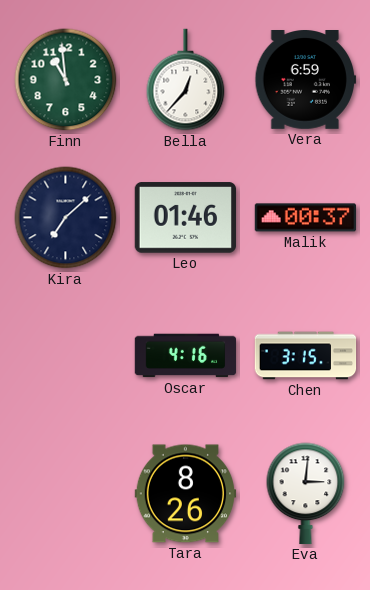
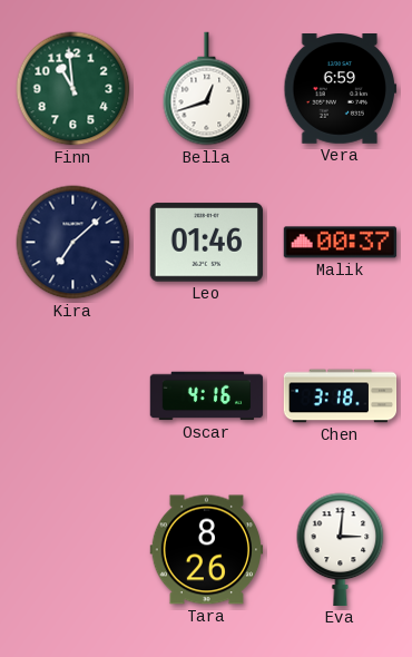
Bella: 12:37 -> 12:42 (207, 89)
Chen: 3:15 -> 3:18 (341, 396)
